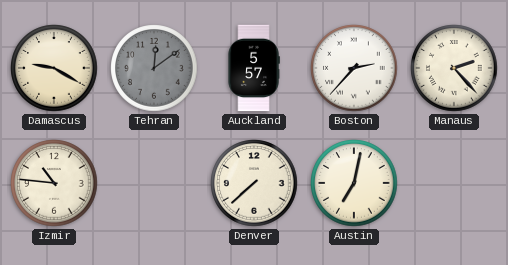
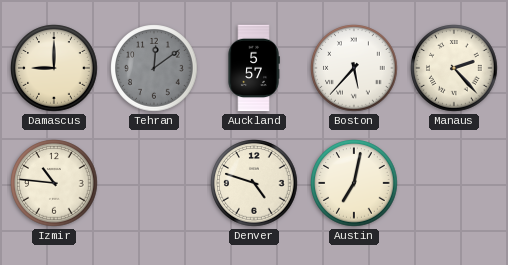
Damascus: 9:20 -> 9:00 (54, 68)
Boston: 2:37 -> 5:37 (354, 68)
Denver: 7:38 -> 4:48 (254, 183)
